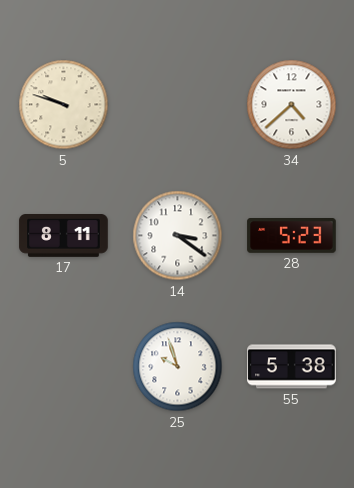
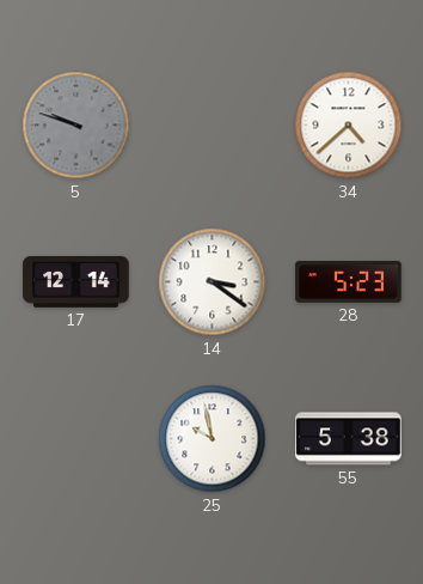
5 dial: cream -> grey (76, 126)
17: 8:11 -> 12:14 (76, 282)
25: 9:57 -> 9:58 (213, 439)
